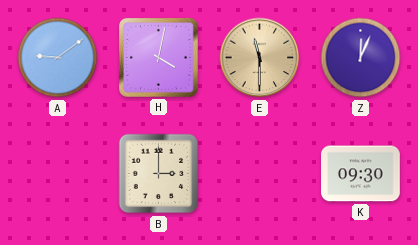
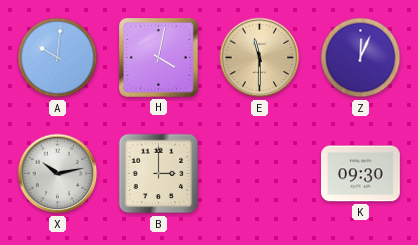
A: 9:09 -> 10:01 (58, 58)
X: none -> 10:13 (58, 174)
